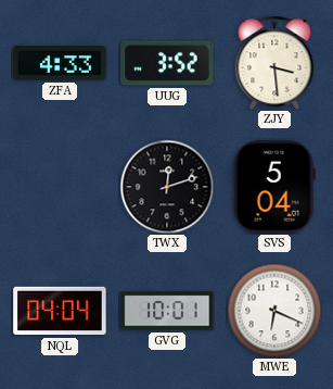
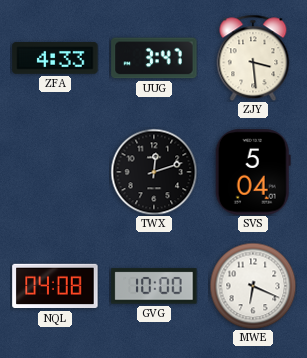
UUG: 3:52 -> 3:47 (154, 58)
NQL: 04:04 -> 04:08 (55, 286)
GVG: 10:01 -> 10:00 (154, 286)
